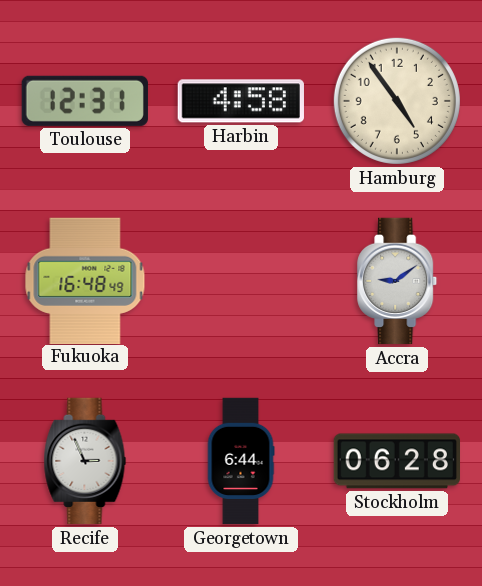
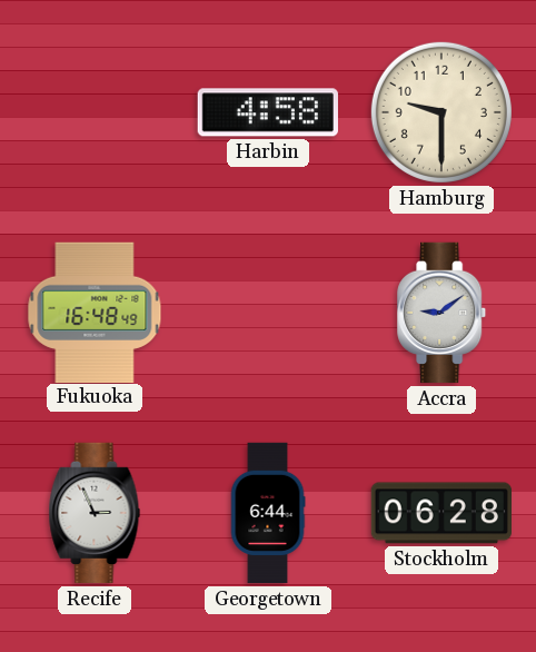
Toulouse: 12:31 -> none (85, 101)
Hamburg: 4:54 -> 9:30 (441, 112)
